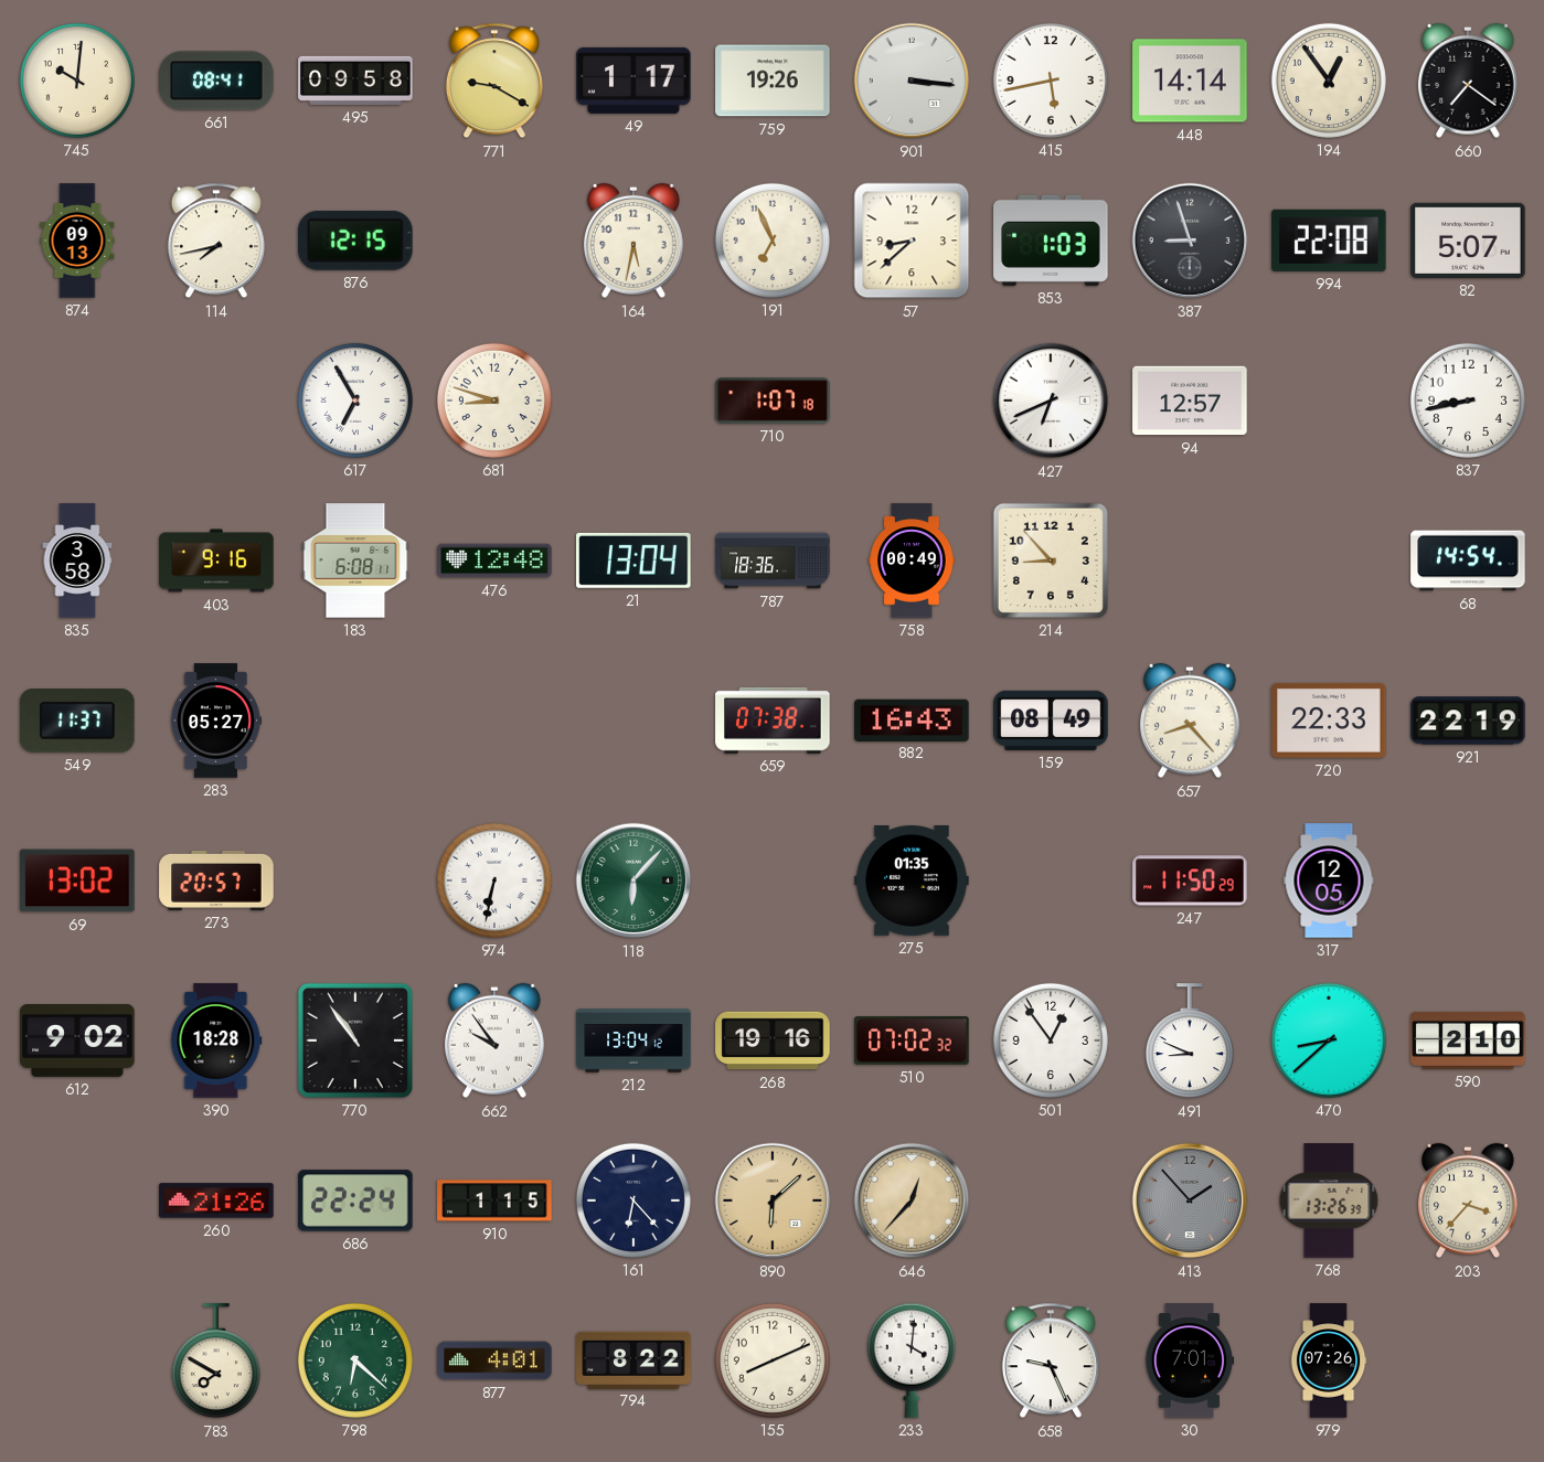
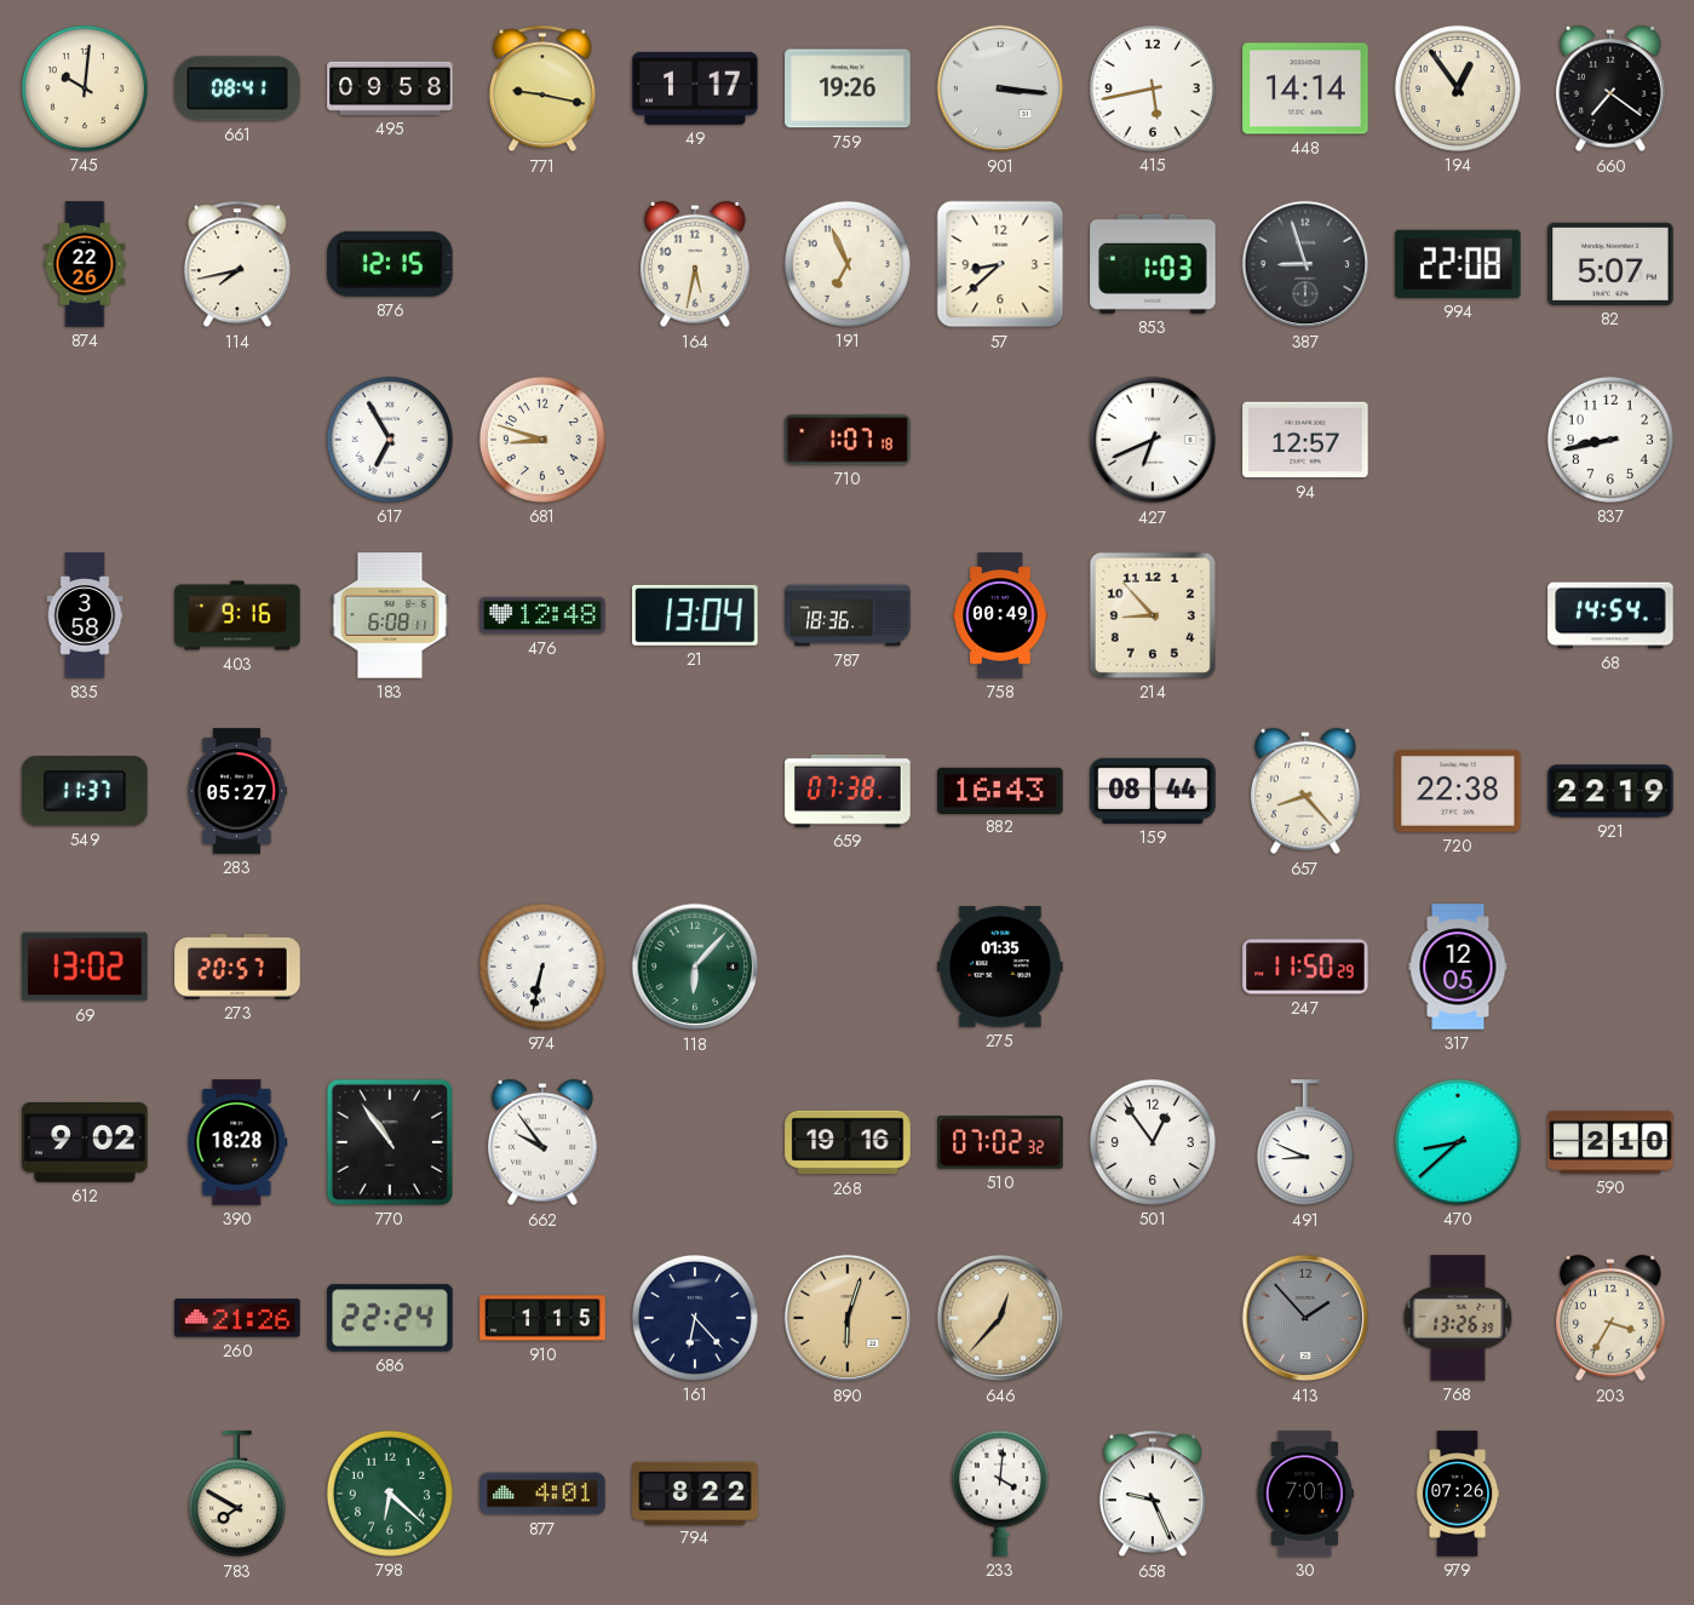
771: 9:20 -> 9:17 (542, 88)
874: 09:13 -> 22:26 (85, 264)
159: 08:49 -> 08:44 (1153, 791)
720: 22:33 -> 22:38 (1458, 791)
212: 13:04 -> none (633, 1041)
890: 6:08 -> 6:03 (848, 1318)
203: 3:37 -> 3:35 (1610, 1318)
155: 8:11 -> none (773, 1360)
